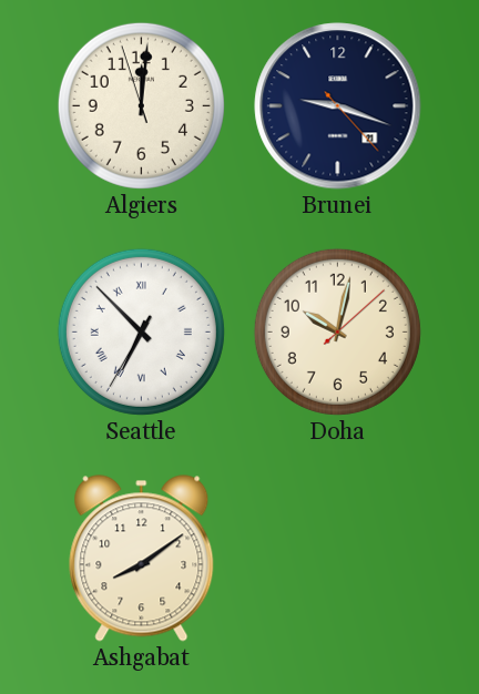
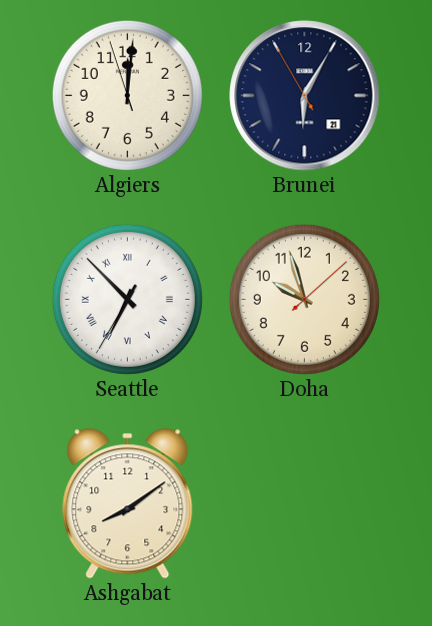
Brunei: 9:18 -> 6:04 (305, 96)
Doha: 10:02 -> 9:57 (304, 299)
